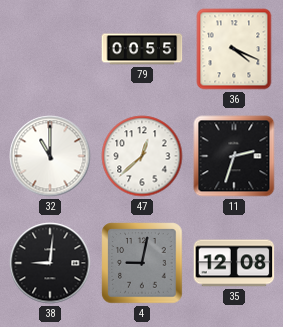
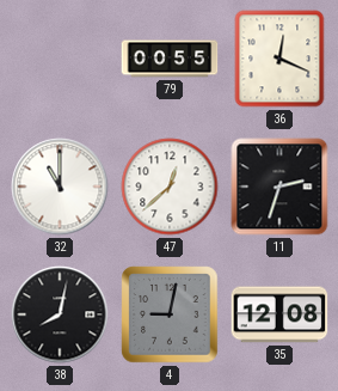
36: 4:19 -> 12:19 (279, 59)
38: 9:01 -> 8:02 (60, 314)
